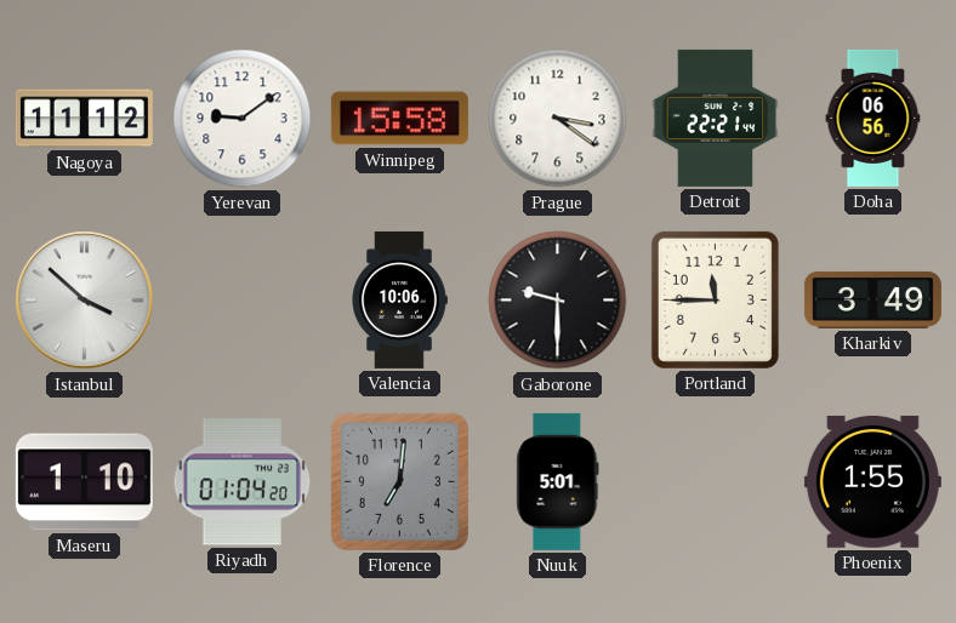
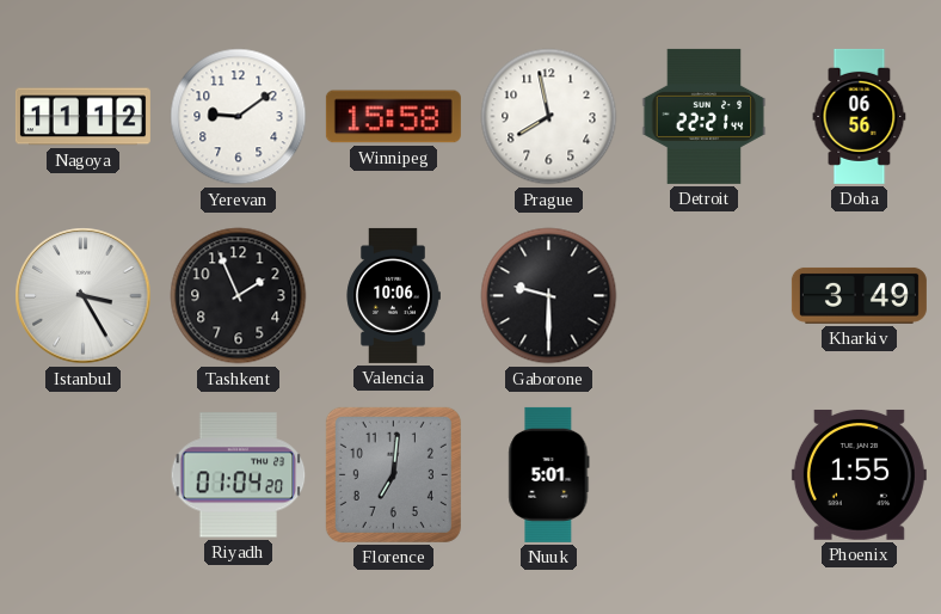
Prague: 3:21 -> 7:58 (549, 117)
Istanbul: 3:52 -> 3:25 (84, 296)
Tashkent: none -> 1:56 (239, 296)
Portland: 11:45 -> none (715, 299)
Maseru: 1:10 -> none (84, 482)
